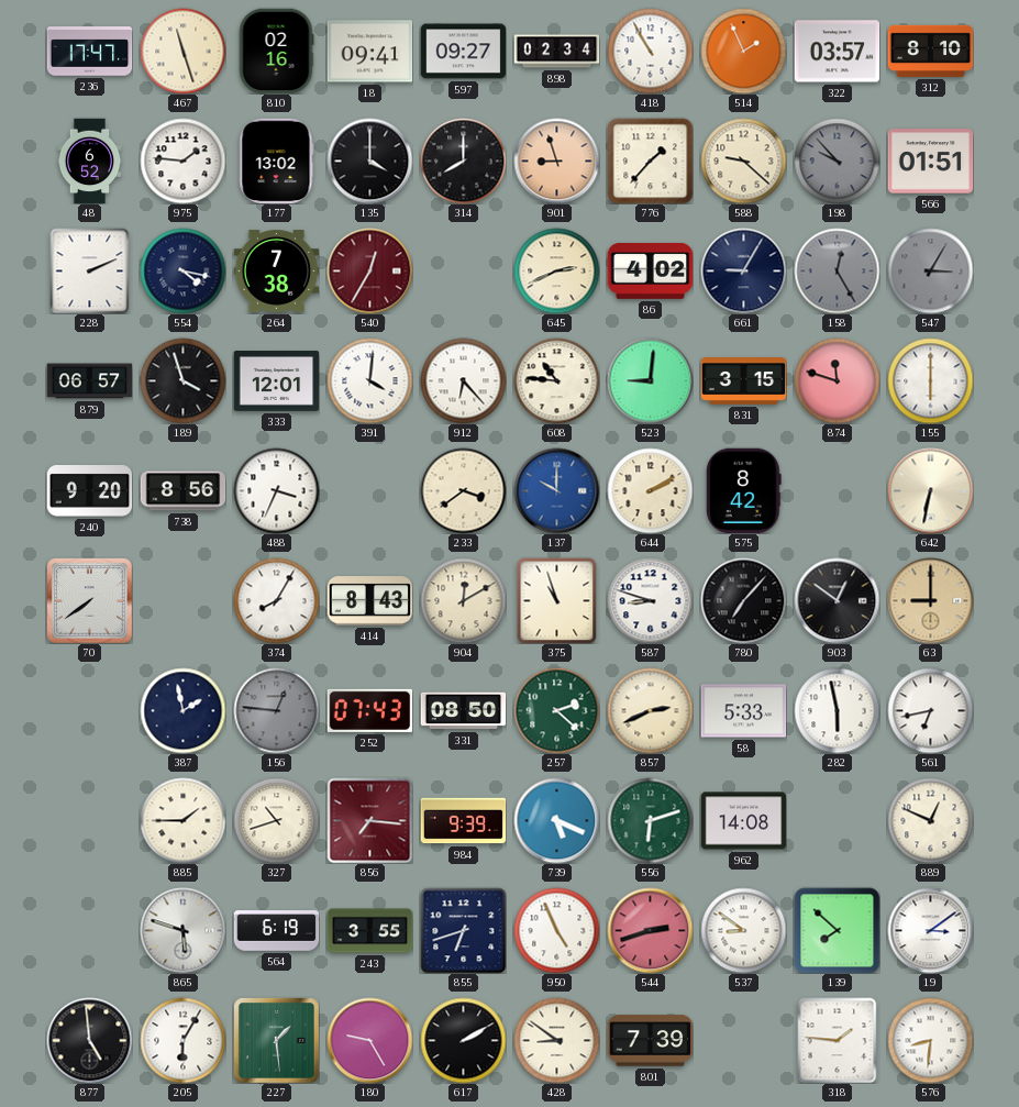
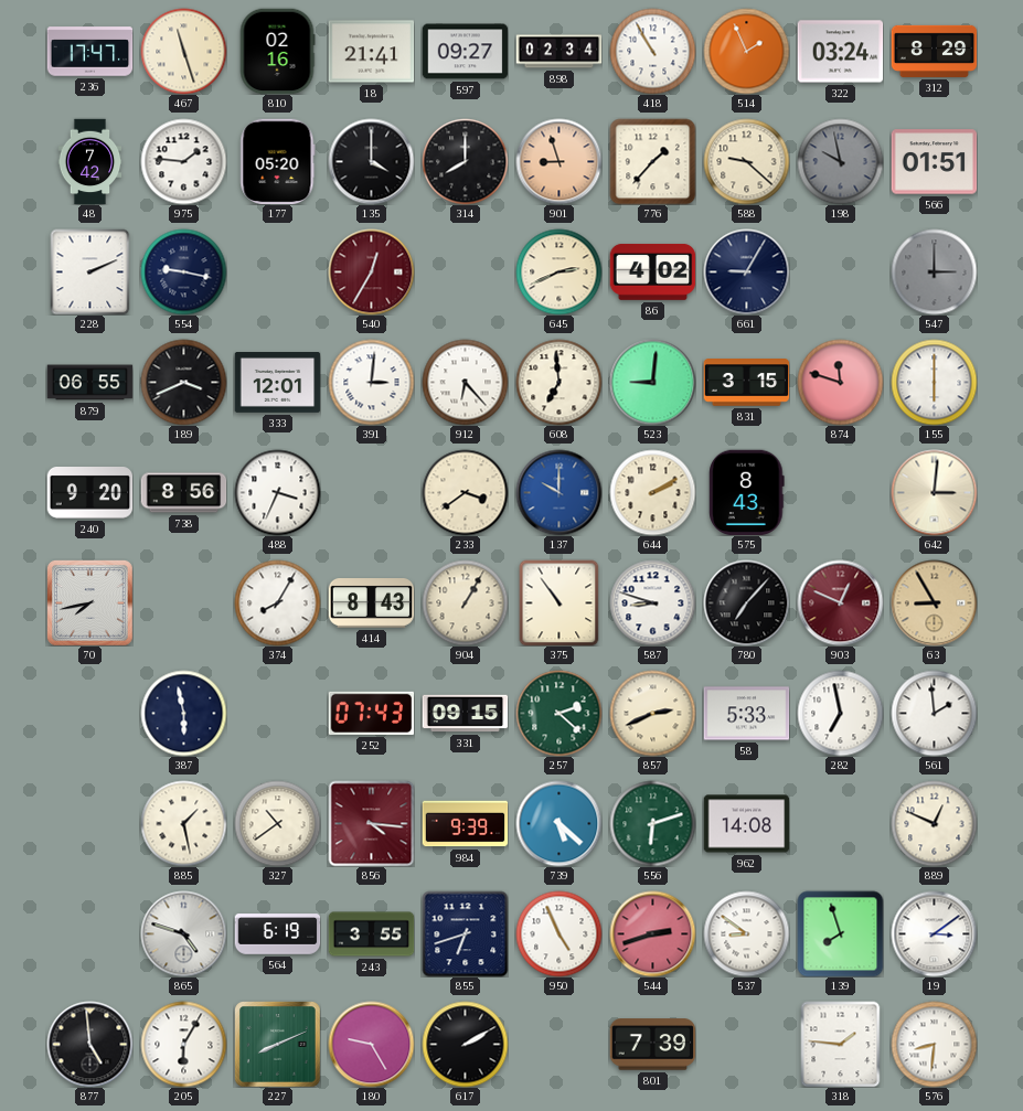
18: 09:41 -> 21:41 (371, 52)
322: 03:57 -> 03:24 (840, 52)
312: 8:10 -> 8:29 (934, 51)
48: 6:52 -> 7:42 (90, 161)
177: 13:02 -> 05:20 (278, 161)
198: 9:53 -> 9:58 (840, 161)
554: 4:17 -> 9:17 (183, 271)
264: 7:38 -> none (276, 272)
158: 12:25 -> none (837, 270)
547: 3:05 -> 3:00 (934, 271)
879: 06:57 -> 06:55 (89, 383)
189: 3:57 -> 3:41 (183, 382)
391: 4:01 -> 3:01 (371, 382)
608: 10:46 -> 6:59 (558, 382)
575: 8:42 -> 8:43 (747, 492)
642: 6:32 -> 3:01 (934, 492)
70: 7:39 -> 7:43 (90, 603)
904: 12:10 -> 1:05 (465, 602)
375: 10:57 -> 10:54 (560, 602)
903: 12:51 -> 12:49 (840, 602)
903 dial: black -> burgundy (840, 602)
63: 9:00 -> 8:55 (934, 602)
387: 1:58 -> 5:58 (183, 713)
156: 12:46 -> none (276, 710)
331: 08:50 -> 09:15 (465, 714)
282: 5:58 -> 6:58 (840, 713)
561: 6:43 -> 1:59 (934, 713)
885: 1:45 -> 1:28 (183, 823)
327: 10:42 -> 10:39 (277, 823)
856: 7:16 -> 4:16 (371, 823)
739: 5:19 -> 5:22 (558, 823)
865: 5:48 -> 4:48 (183, 933)
139: 7:52 -> 7:57 (840, 933)
227: 1:29 -> 8:11 (278, 1045)
428: 8:51 -> none (556, 1040)
